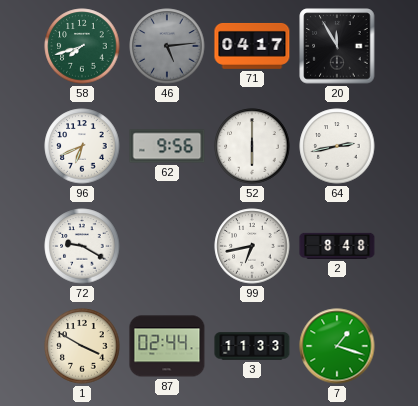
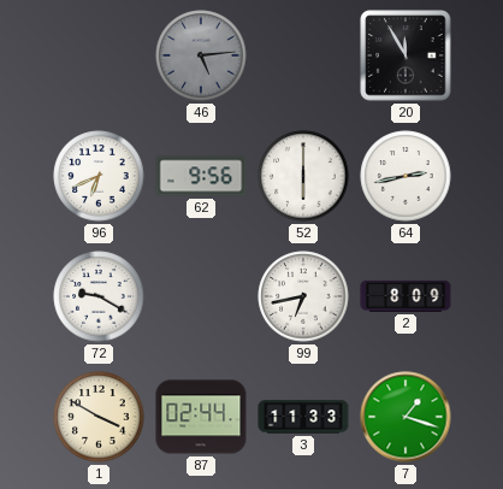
58: 7:42 -> none (82, 46)
71: 04:17 -> none (252, 46)
2: 8:48 -> 8:09 (406, 296)
